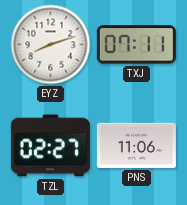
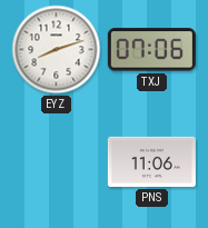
TXJ: 07:11 -> 07:06 (151, 50)
TZL: 02:27 -> none (50, 146)
